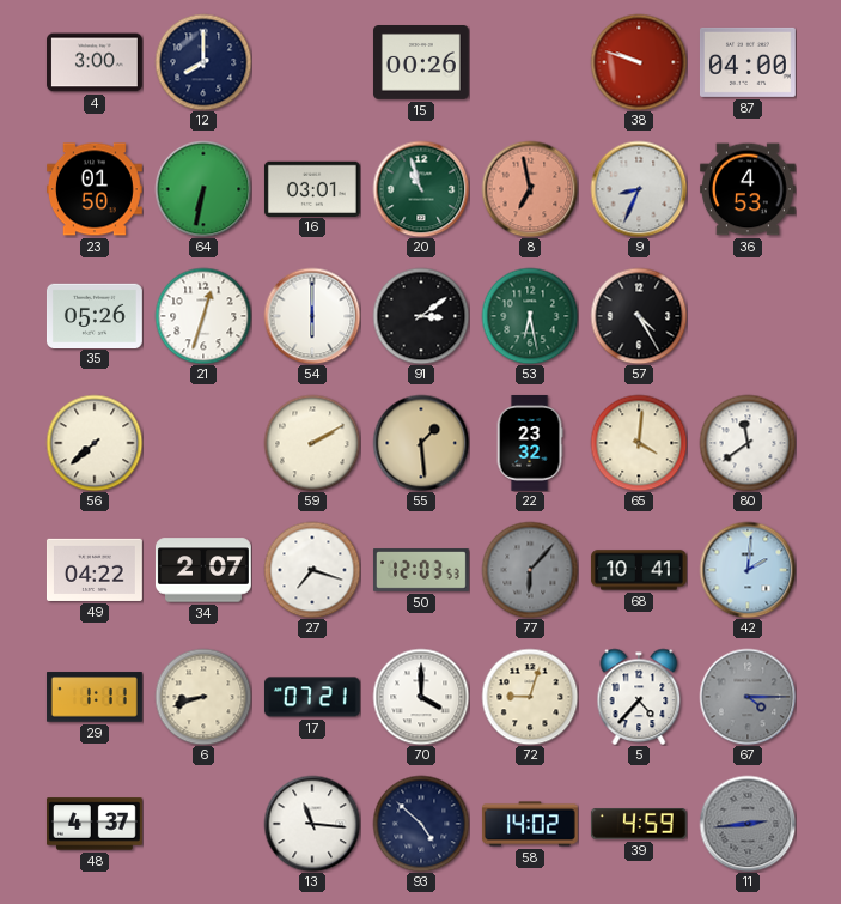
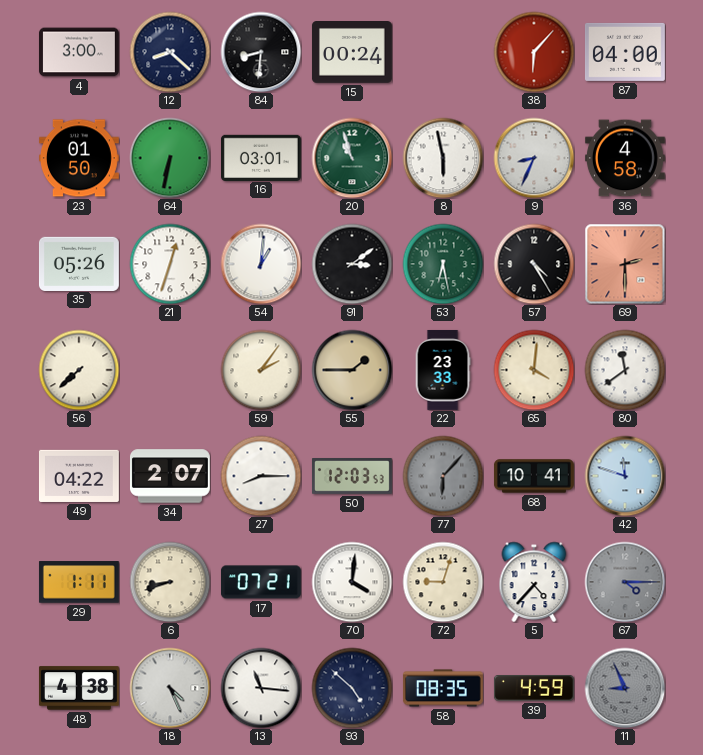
12: 8:00 -> 8:22 (170, 52)
84: none -> 8:31 (261, 52)
15: 00:26 -> 00:24 (352, 53)
38: 9:48 -> 6:07 (534, 52)
8: 6:58 -> 5:58 (443, 158)
8 dial: salmon -> white (443, 158)
36: 4:53 -> 4:58 (625, 158)
54: 6:00 -> 1:01 (261, 264)
69: none -> 2:30 (625, 264)
59: 2:10 -> 2:06 (261, 370)
55: 1:29 -> 1:45 (352, 370)
22: 23:32 -> 23:33 (443, 370)
27: 7:18 -> 8:15 (261, 476)
42: 2:01 -> 11:48 (625, 476)
70: 4:00 -> 4:01 (352, 582)
48: 4:37 -> 4:38 (79, 688)
18: none -> 4:26 (170, 688)
58: 14:02 -> 08:35 (443, 688)
11: 2:44 -> 8:56 (625, 688)
